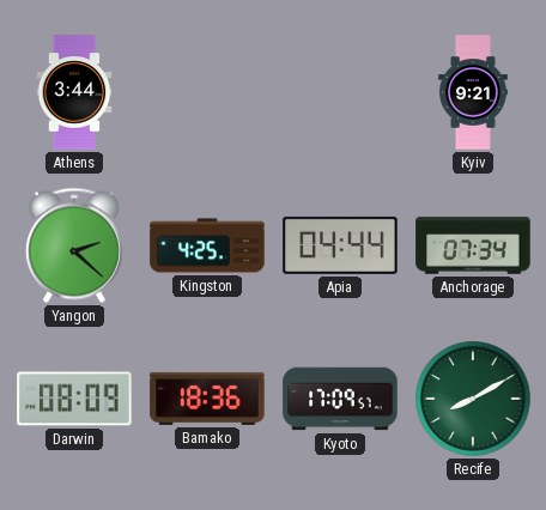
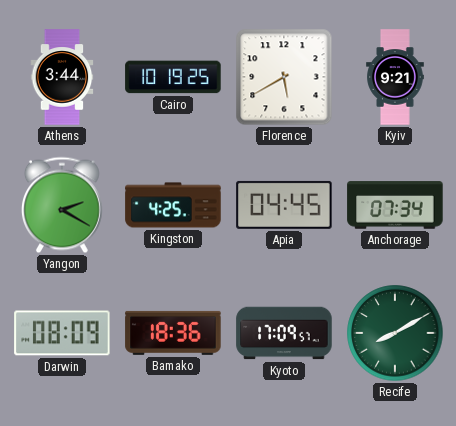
Cairo: none -> 10:19 (173, 77)
Florence: none -> 5:40 (284, 77)
Yangon: 2:22 -> 2:20 (62, 205)
Apia: 04:44 -> 04:45 (284, 205)
